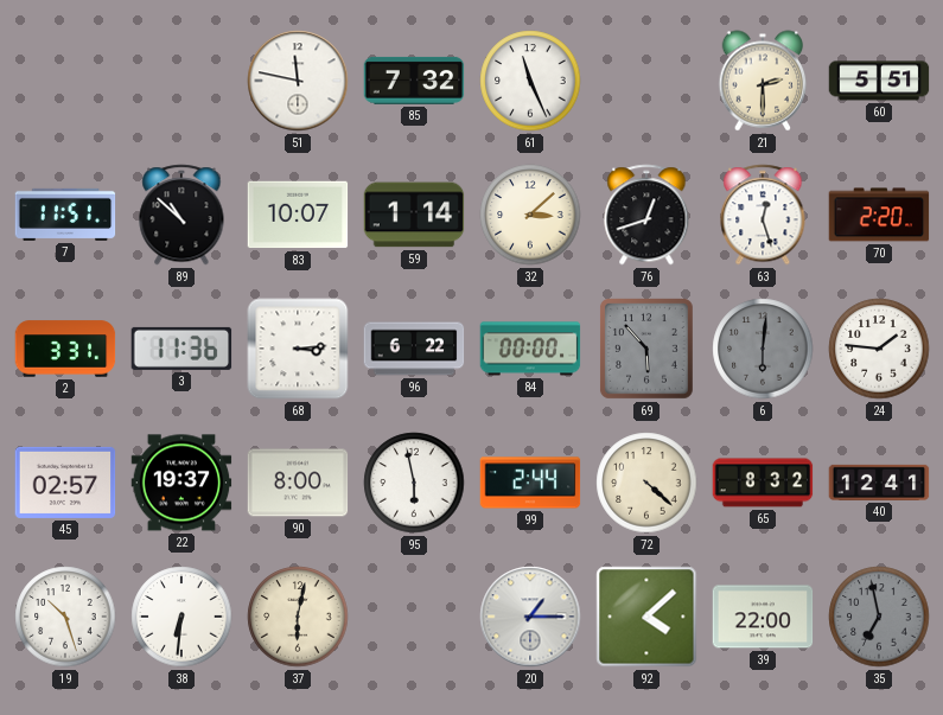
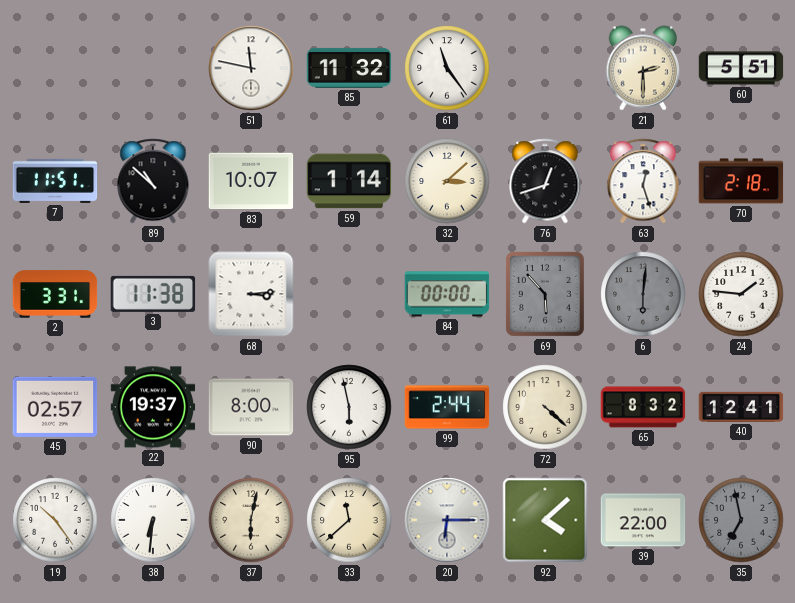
85: 7:32 -> 11:32 (349, 68)
61: 11:26 -> 11:24 (447, 68)
70: 2:20 -> 2:18 (741, 181)
3: 11:36 -> 11:38 (153, 294)
96: 6:22 -> none (414, 349)
19: 10:27 -> 10:24 (55, 520)
33: none -> 11:38 (349, 520)
20: 1:15 -> 6:15 (447, 520)
